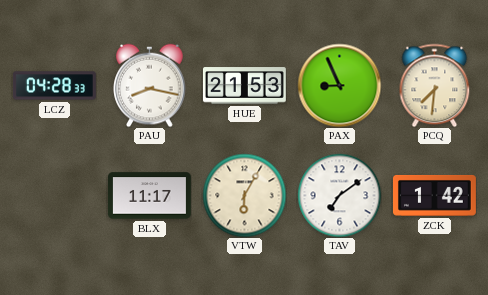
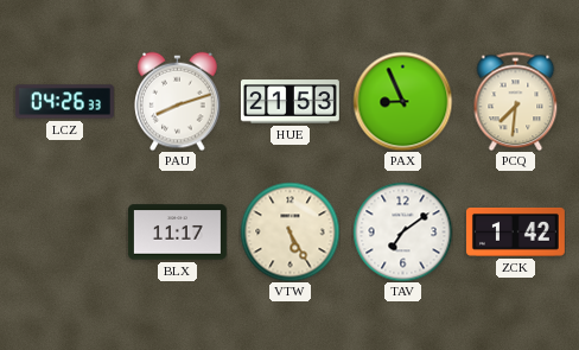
LCZ: 04:28 -> 04:26 (64, 102)
PAU: 8:17 -> 8:12 (178, 101)
VTW: 6:05 -> 5:25 (289, 231)
